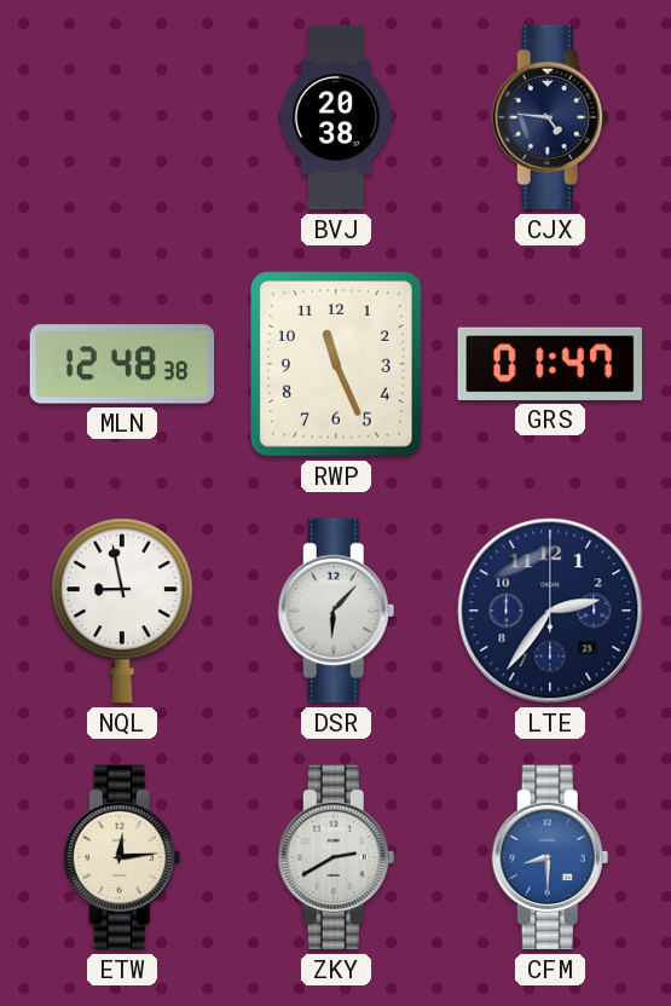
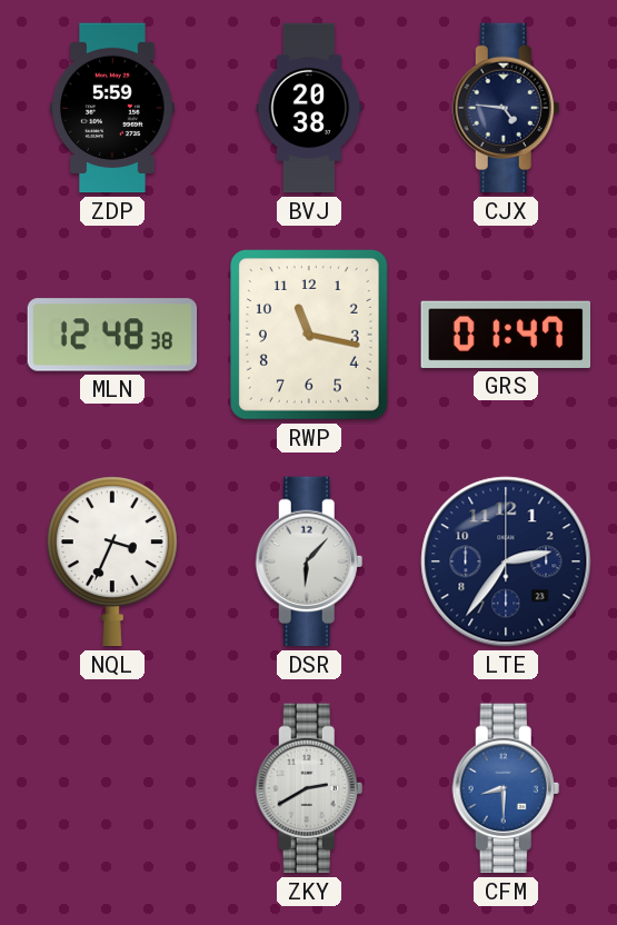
ZDP: none -> 5:59 (113, 108)
RWP: 11:26 -> 11:17 (310, 336)
NQL: 8:58 -> 3:34 (112, 561)
ETW: 12:14 -> none (122, 857)
